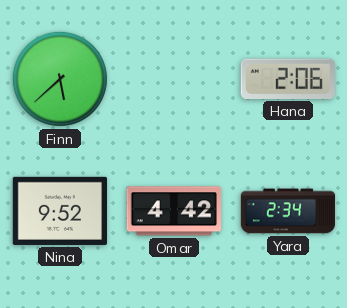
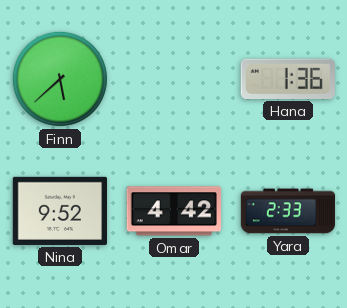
Hana: 2:06 -> 1:36 (288, 79)
Yara: 2:34 -> 2:33 (288, 211)
